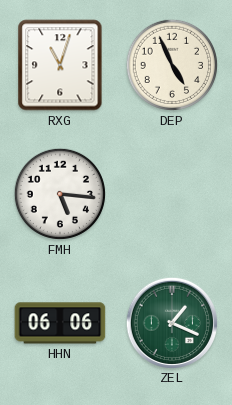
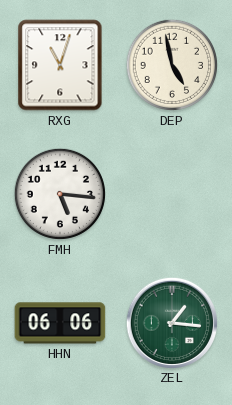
DEP: 4:56 -> 4:58 (172, 65)
ZEL: 1:19 -> 1:16 (171, 322)
